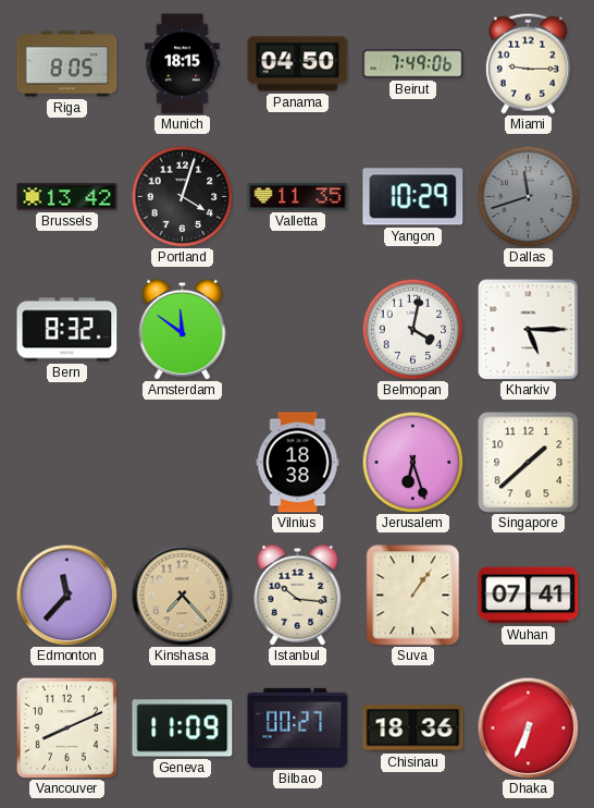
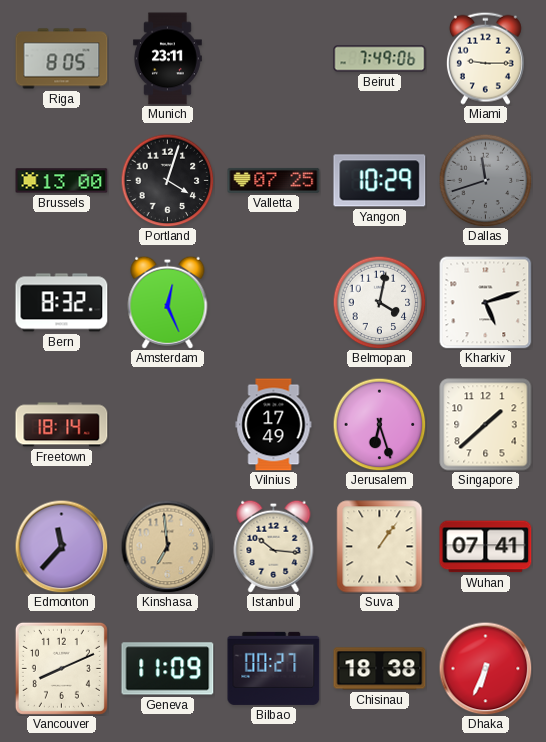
Munich: 18:15 -> 23:11 (168, 59)
Panama: 04:50 -> none (298, 64)
Brussels: 13:42 -> 13:00 (62, 181)
Valletta: 11:35 -> 07:25 (274, 180)
Amsterdam: 11:51 -> 12:26 (168, 302)
Kharkiv: 5:15 -> 5:12 (485, 302)
Freetown: none -> 18:14 (62, 425)
Vilnius: 18:38 -> 17:49 (274, 425)
Kinshasa: 7:23 -> 6:59 (167, 546)
Chisinau: 18:36 -> 18:38 (380, 669)
